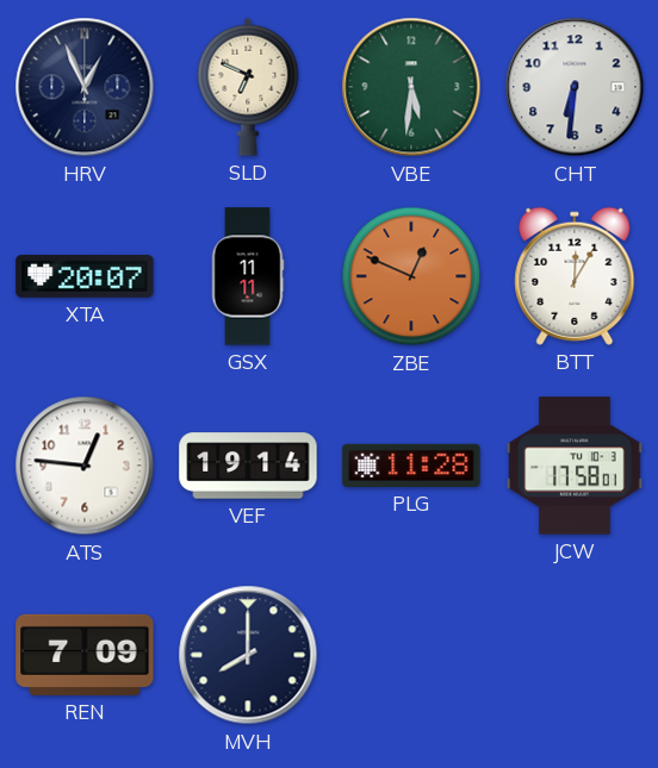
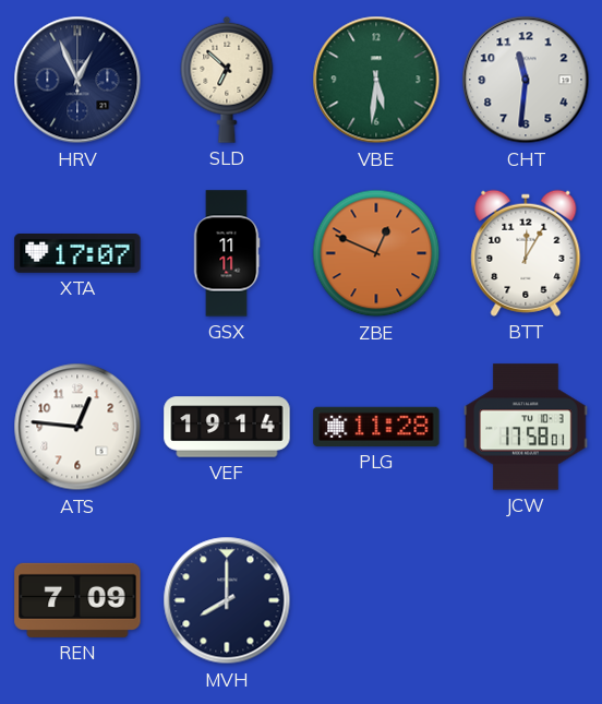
SLD: 6:49 -> 6:52 (227, 80)
CHT: 6:31 -> 11:31 (526, 80)
XTA: 20:07 -> 17:07 (77, 254)
